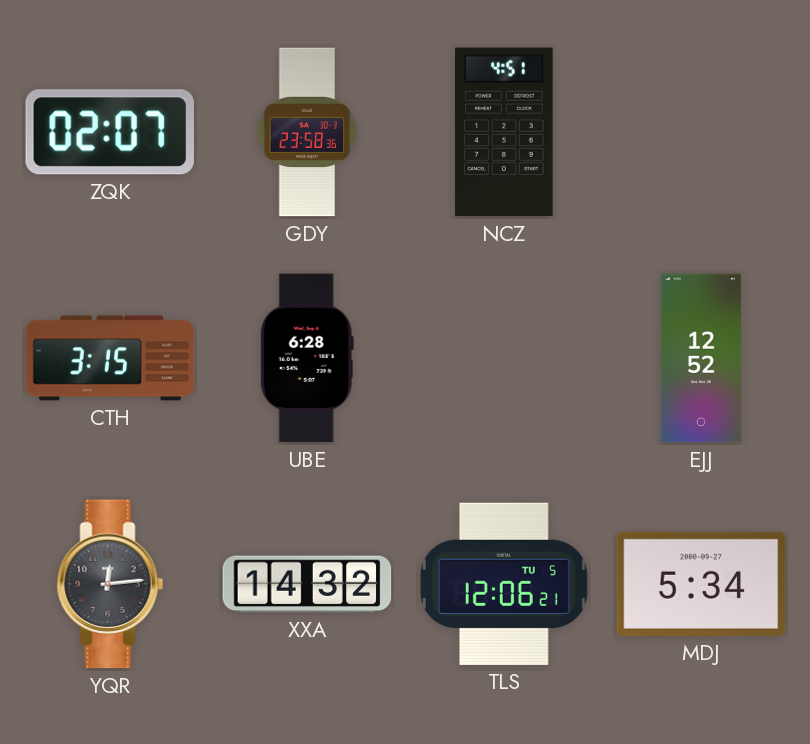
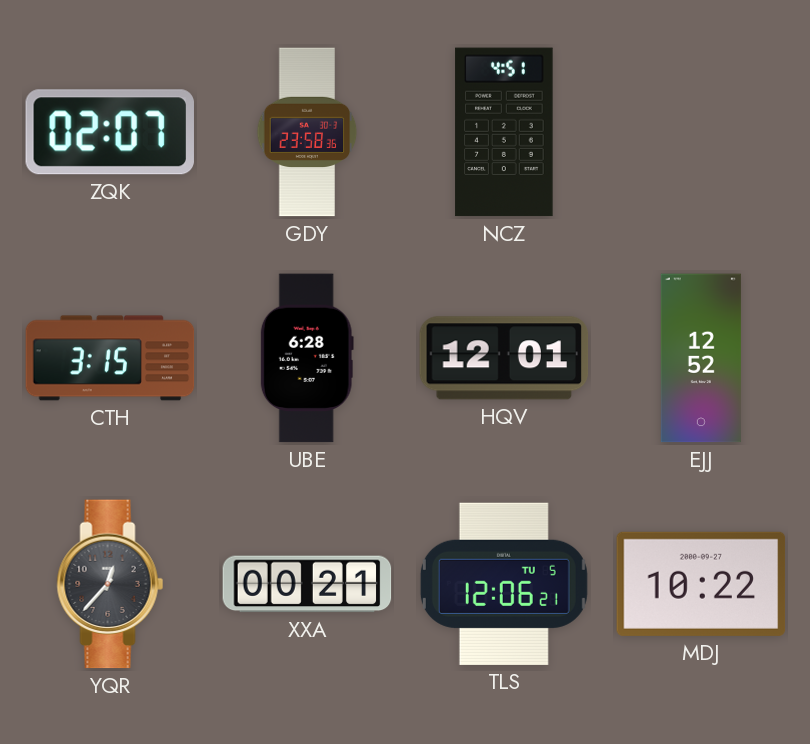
HQV: none -> 12:01 (504, 358)
YQR: 12:14 -> 12:37 (110, 584)
XXA: 14:32 -> 00:21 (307, 584)
MDJ: 5:34 -> 10:22 (701, 584)
